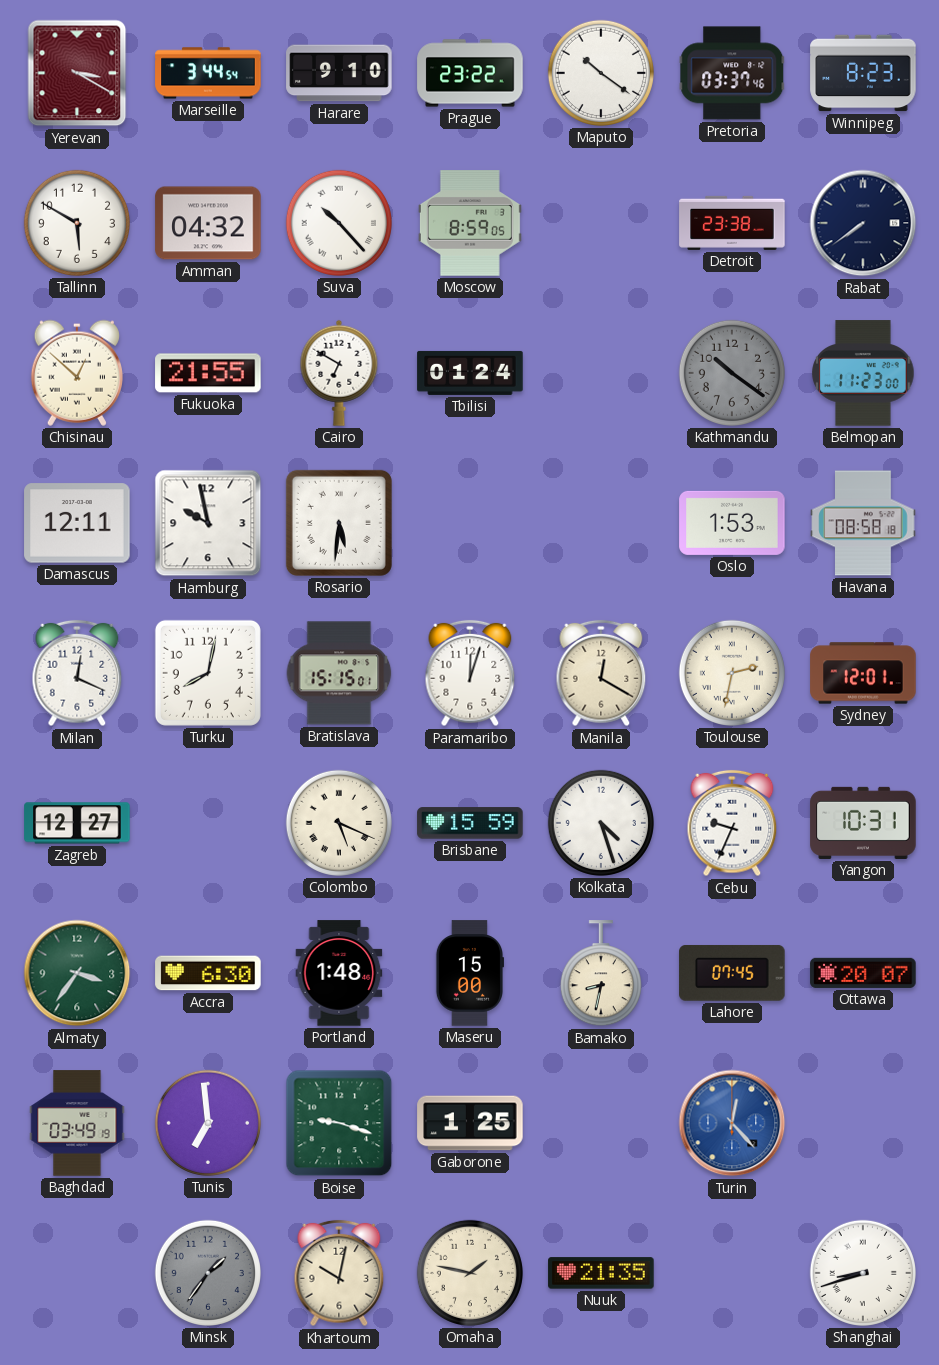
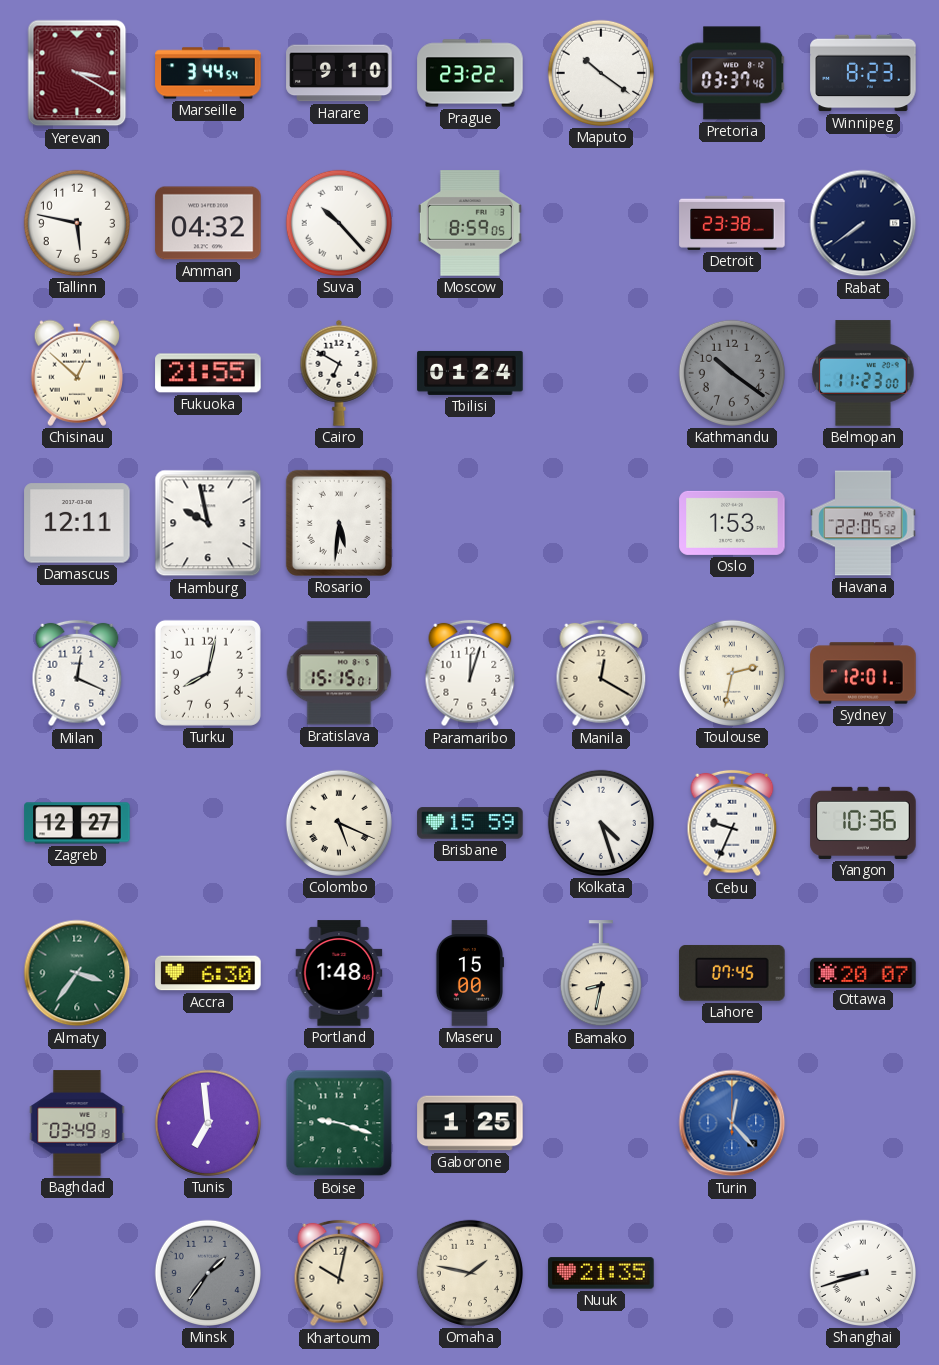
Tallinn: 5:50 -> 5:47 (77, 223)
Havana: 08:58 -> 22:05 (863, 523)
Yangon: 10:31 -> 10:36 (863, 823)
